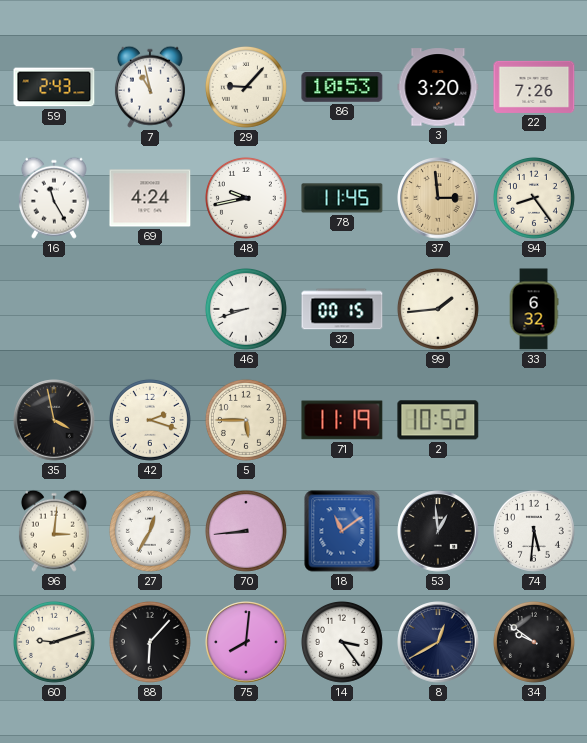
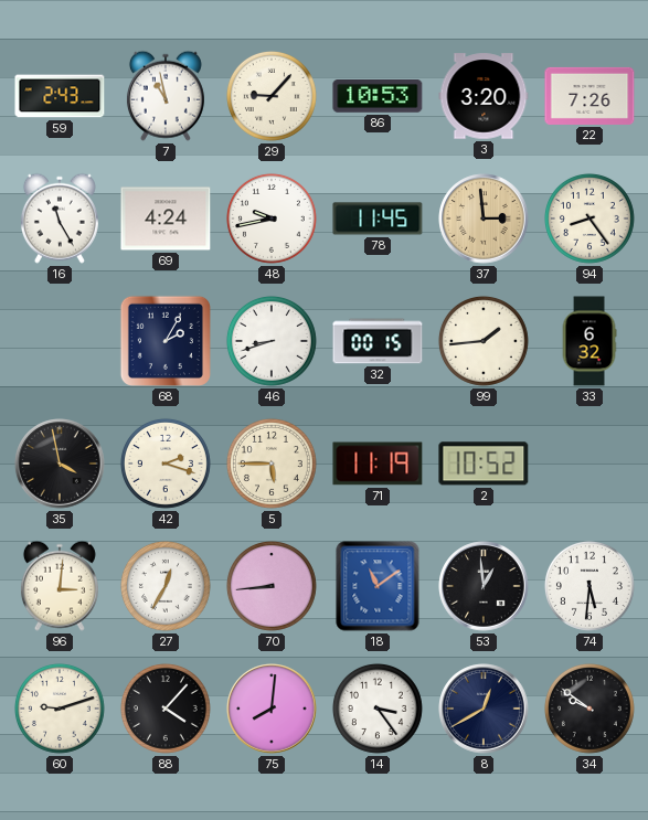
68: none -> 2:05 (166, 341)
88: 6:07 -> 4:07 (166, 709)
